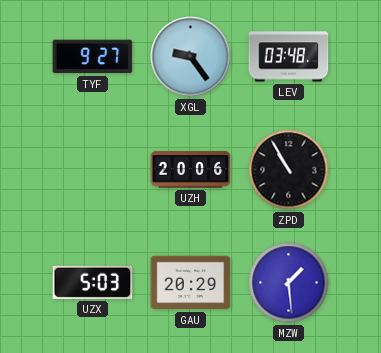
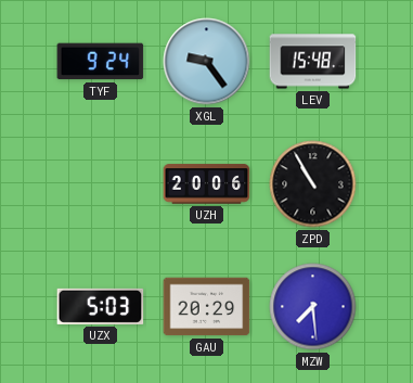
TYF: 9:27 -> 9:24 (101, 62)
LEV: 03:48 -> 15:48 (313, 62)
MZW: 1:29 -> 7:29 (313, 307)
